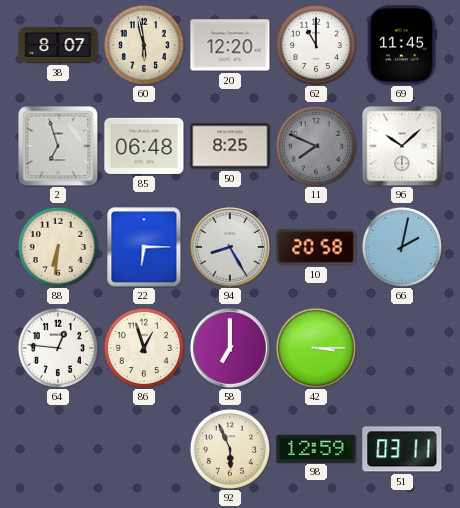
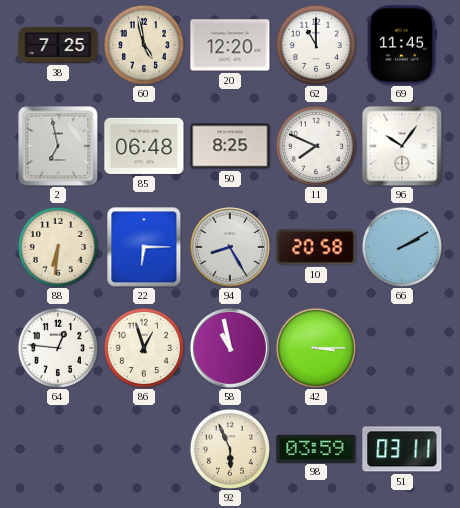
38: 8:07 -> 7:25 (58, 45)
60: 5:58 -> 4:58 (144, 45)
2: 6:57 -> 6:58 (58, 146)
11 dial: grey -> white (316, 146)
96: 10:08 -> 10:06 (402, 146)
66: 2:02 -> 2:10 (402, 247)
58: 7:00 -> 10:58 (230, 348)
98: 12:59 -> 03:59 (316, 448)
